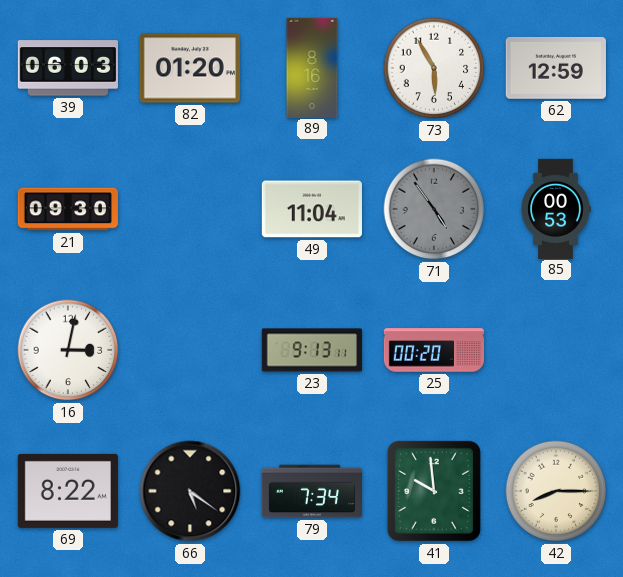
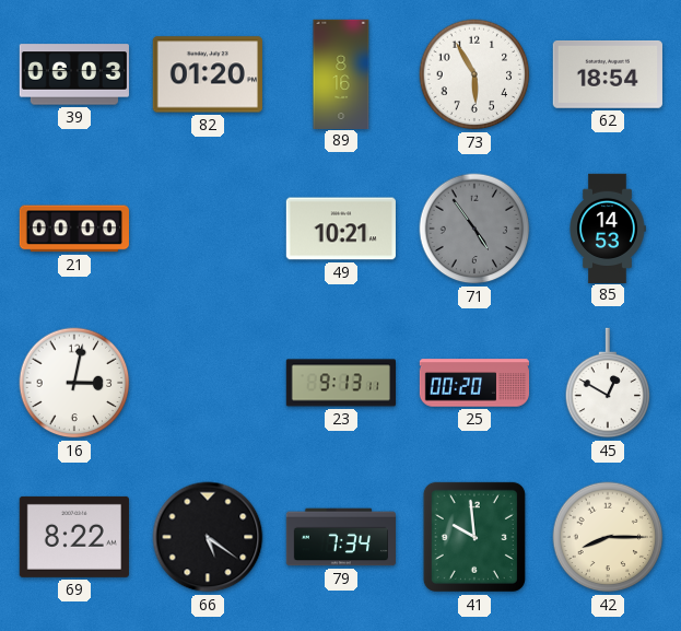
62: 12:59 -> 18:54 (608, 74)
21: 09:30 -> 00:00 (74, 229)
49: 11:04 -> 10:21 (341, 229)
85: 00:53 -> 14:53 (608, 227)
45: none -> 12:50 (608, 383)
